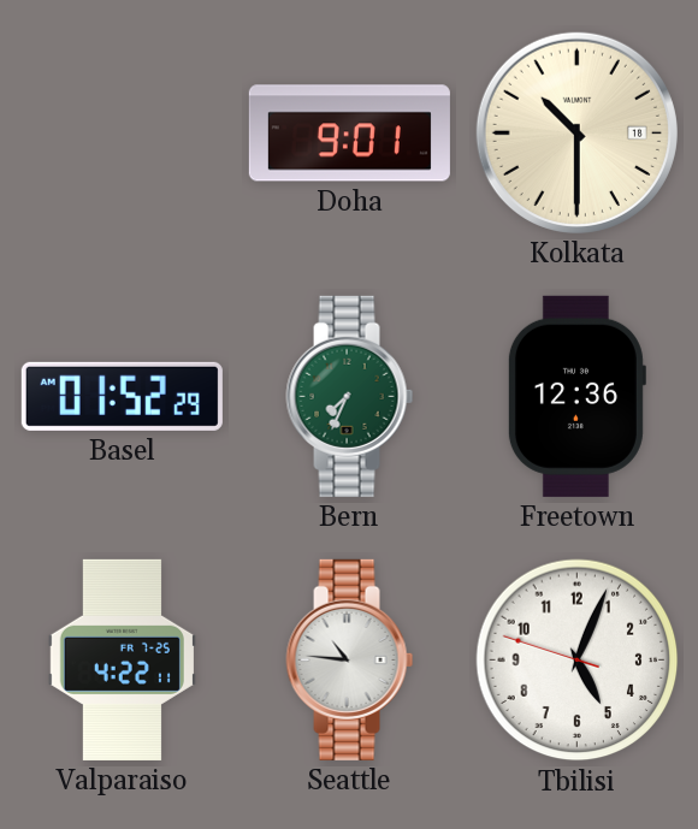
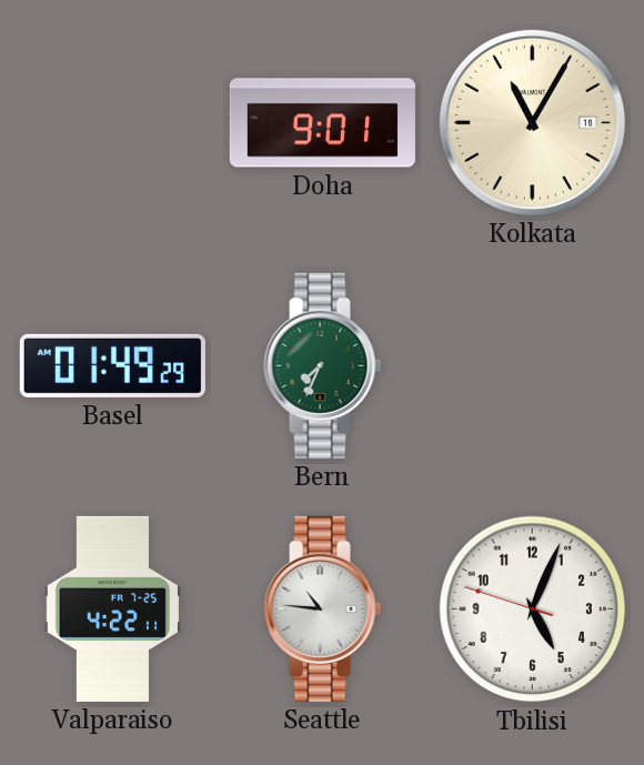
Kolkata: 10:30 -> 11:05 (532, 122)
Basel: 01:52 -> 01:49 (112, 365)
Freetown: 12:36 -> none (576, 396)
